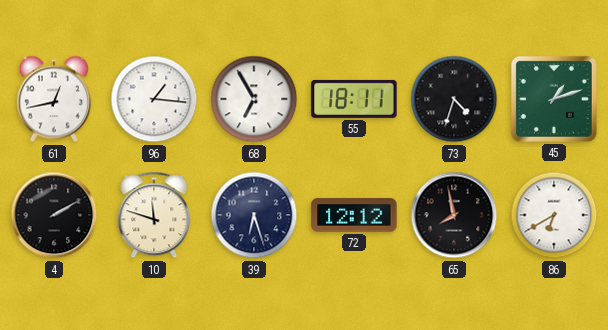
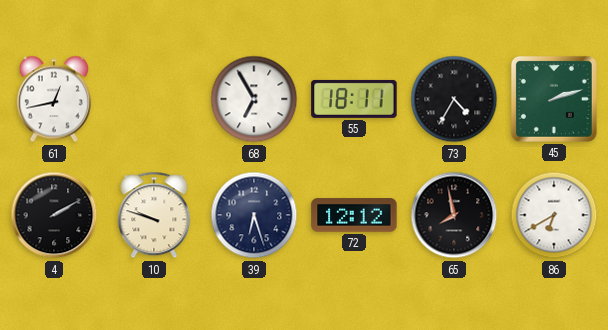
96: 1:16 -> none (154, 99)
73: 4:33 -> 4:35 (454, 99)
45: 1:12 -> 2:12 (554, 99)
10: 11:48 -> 9:48 (154, 215)
